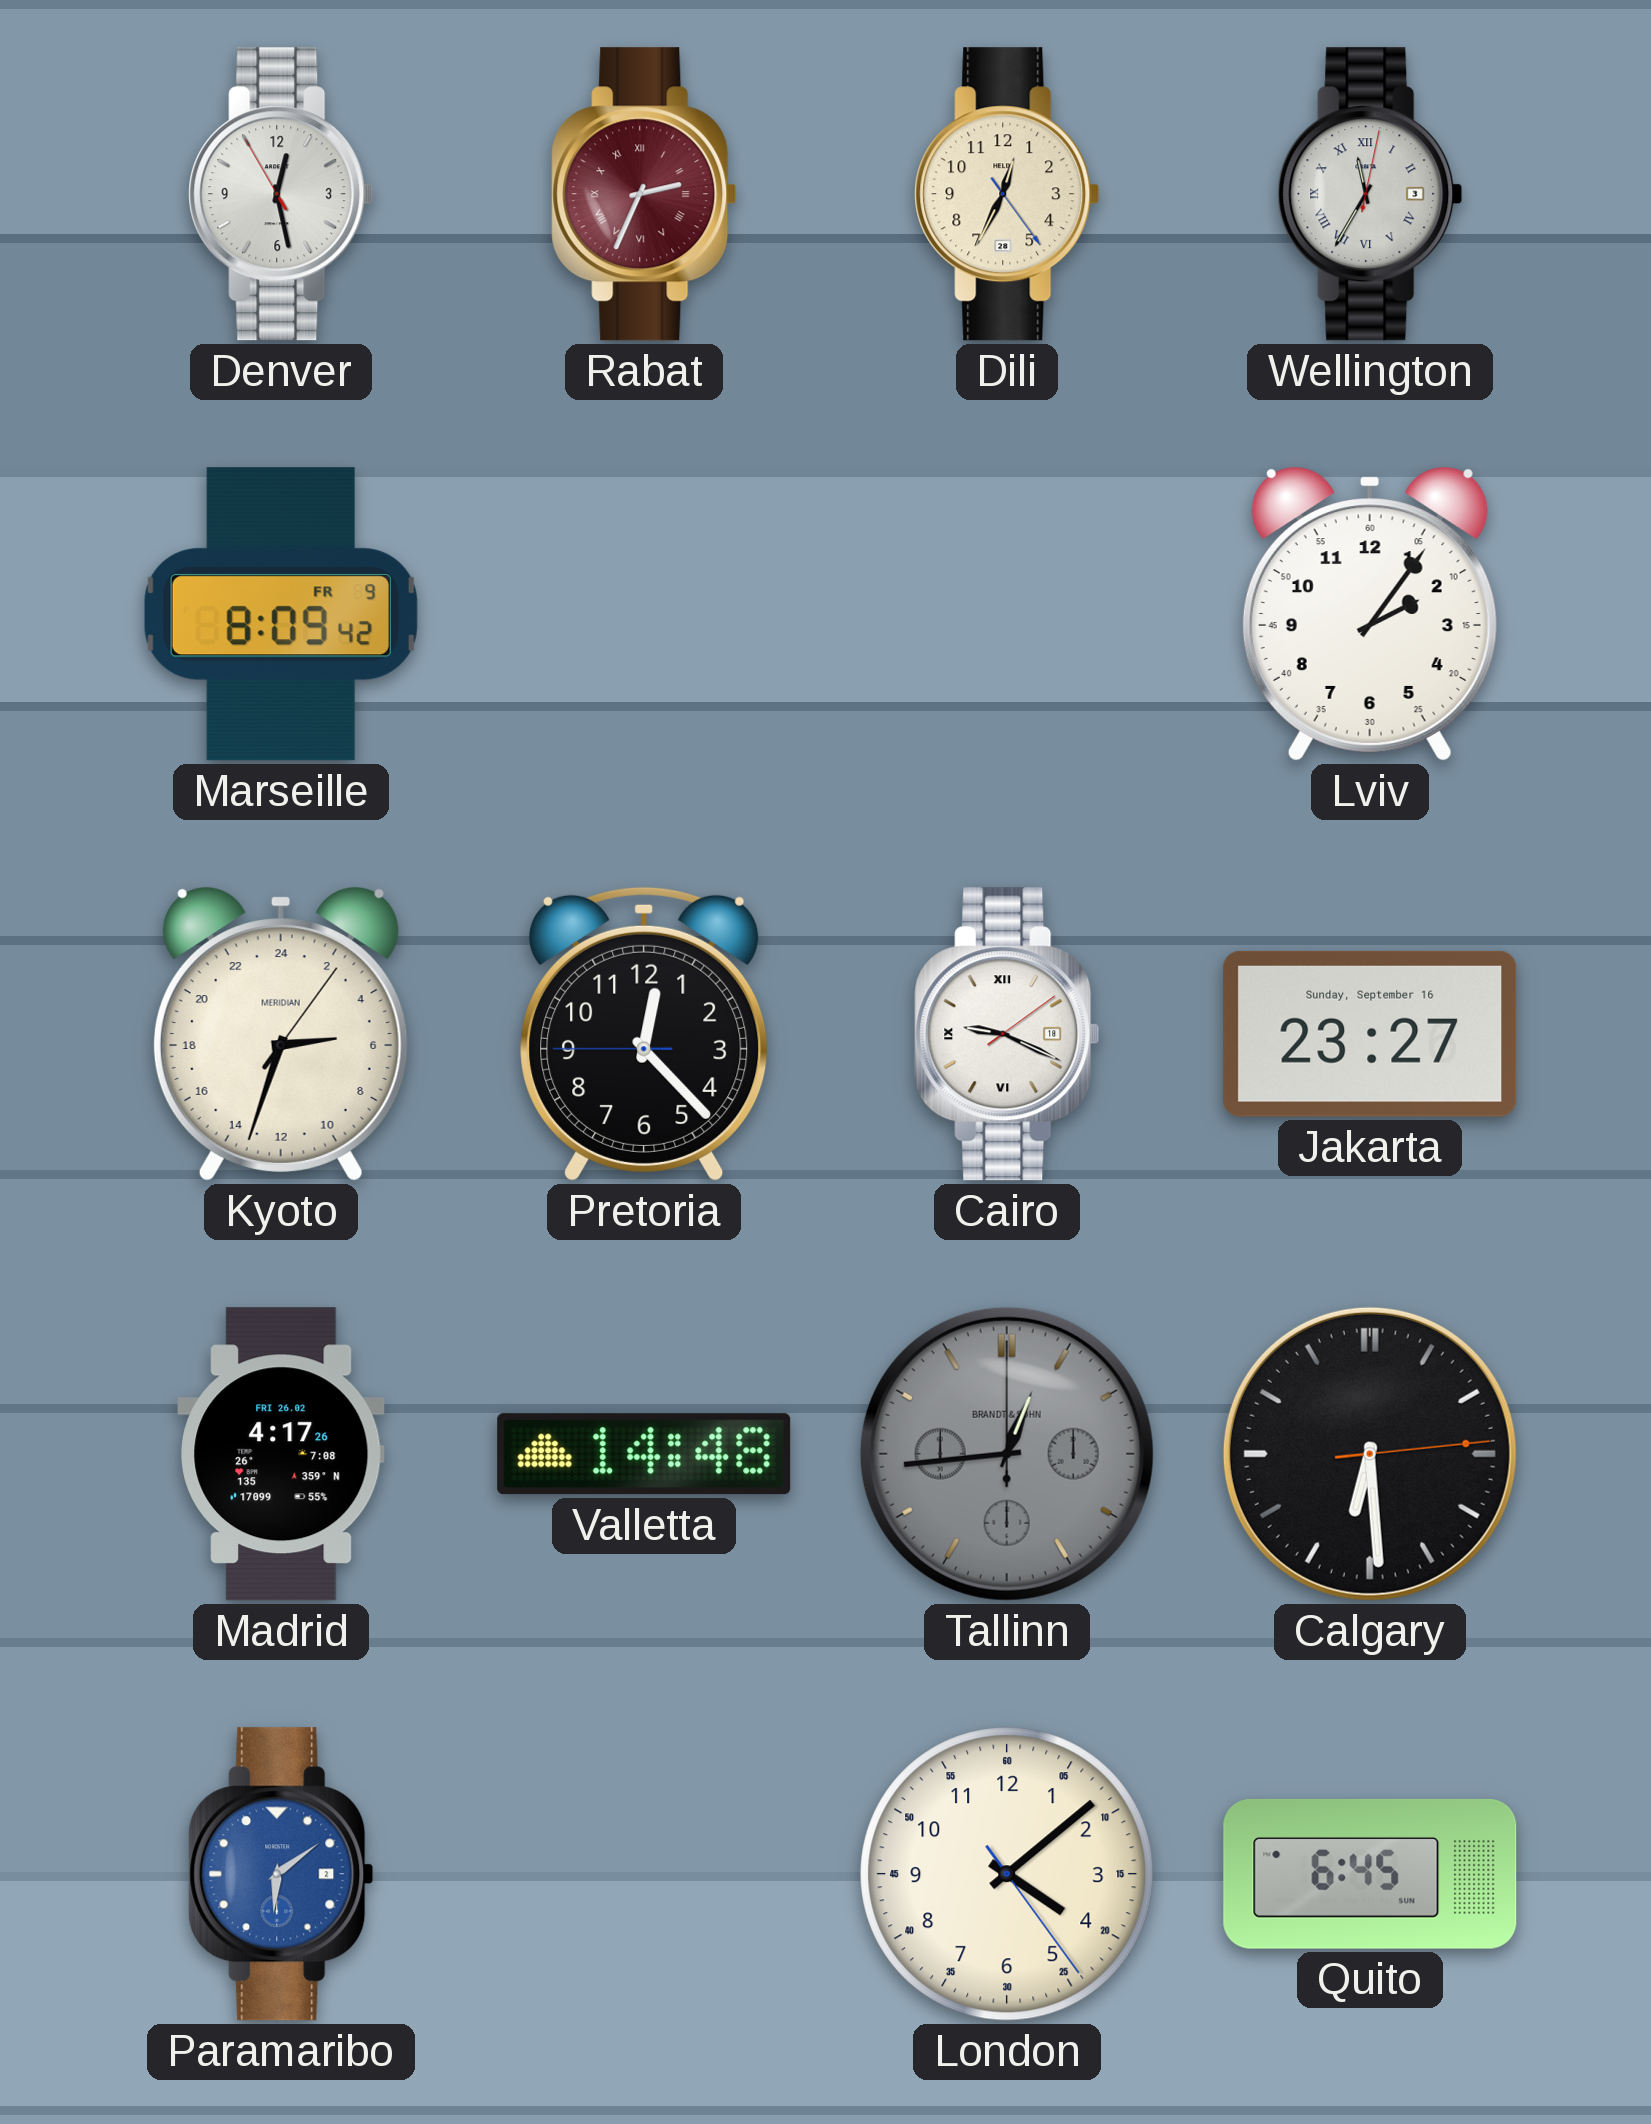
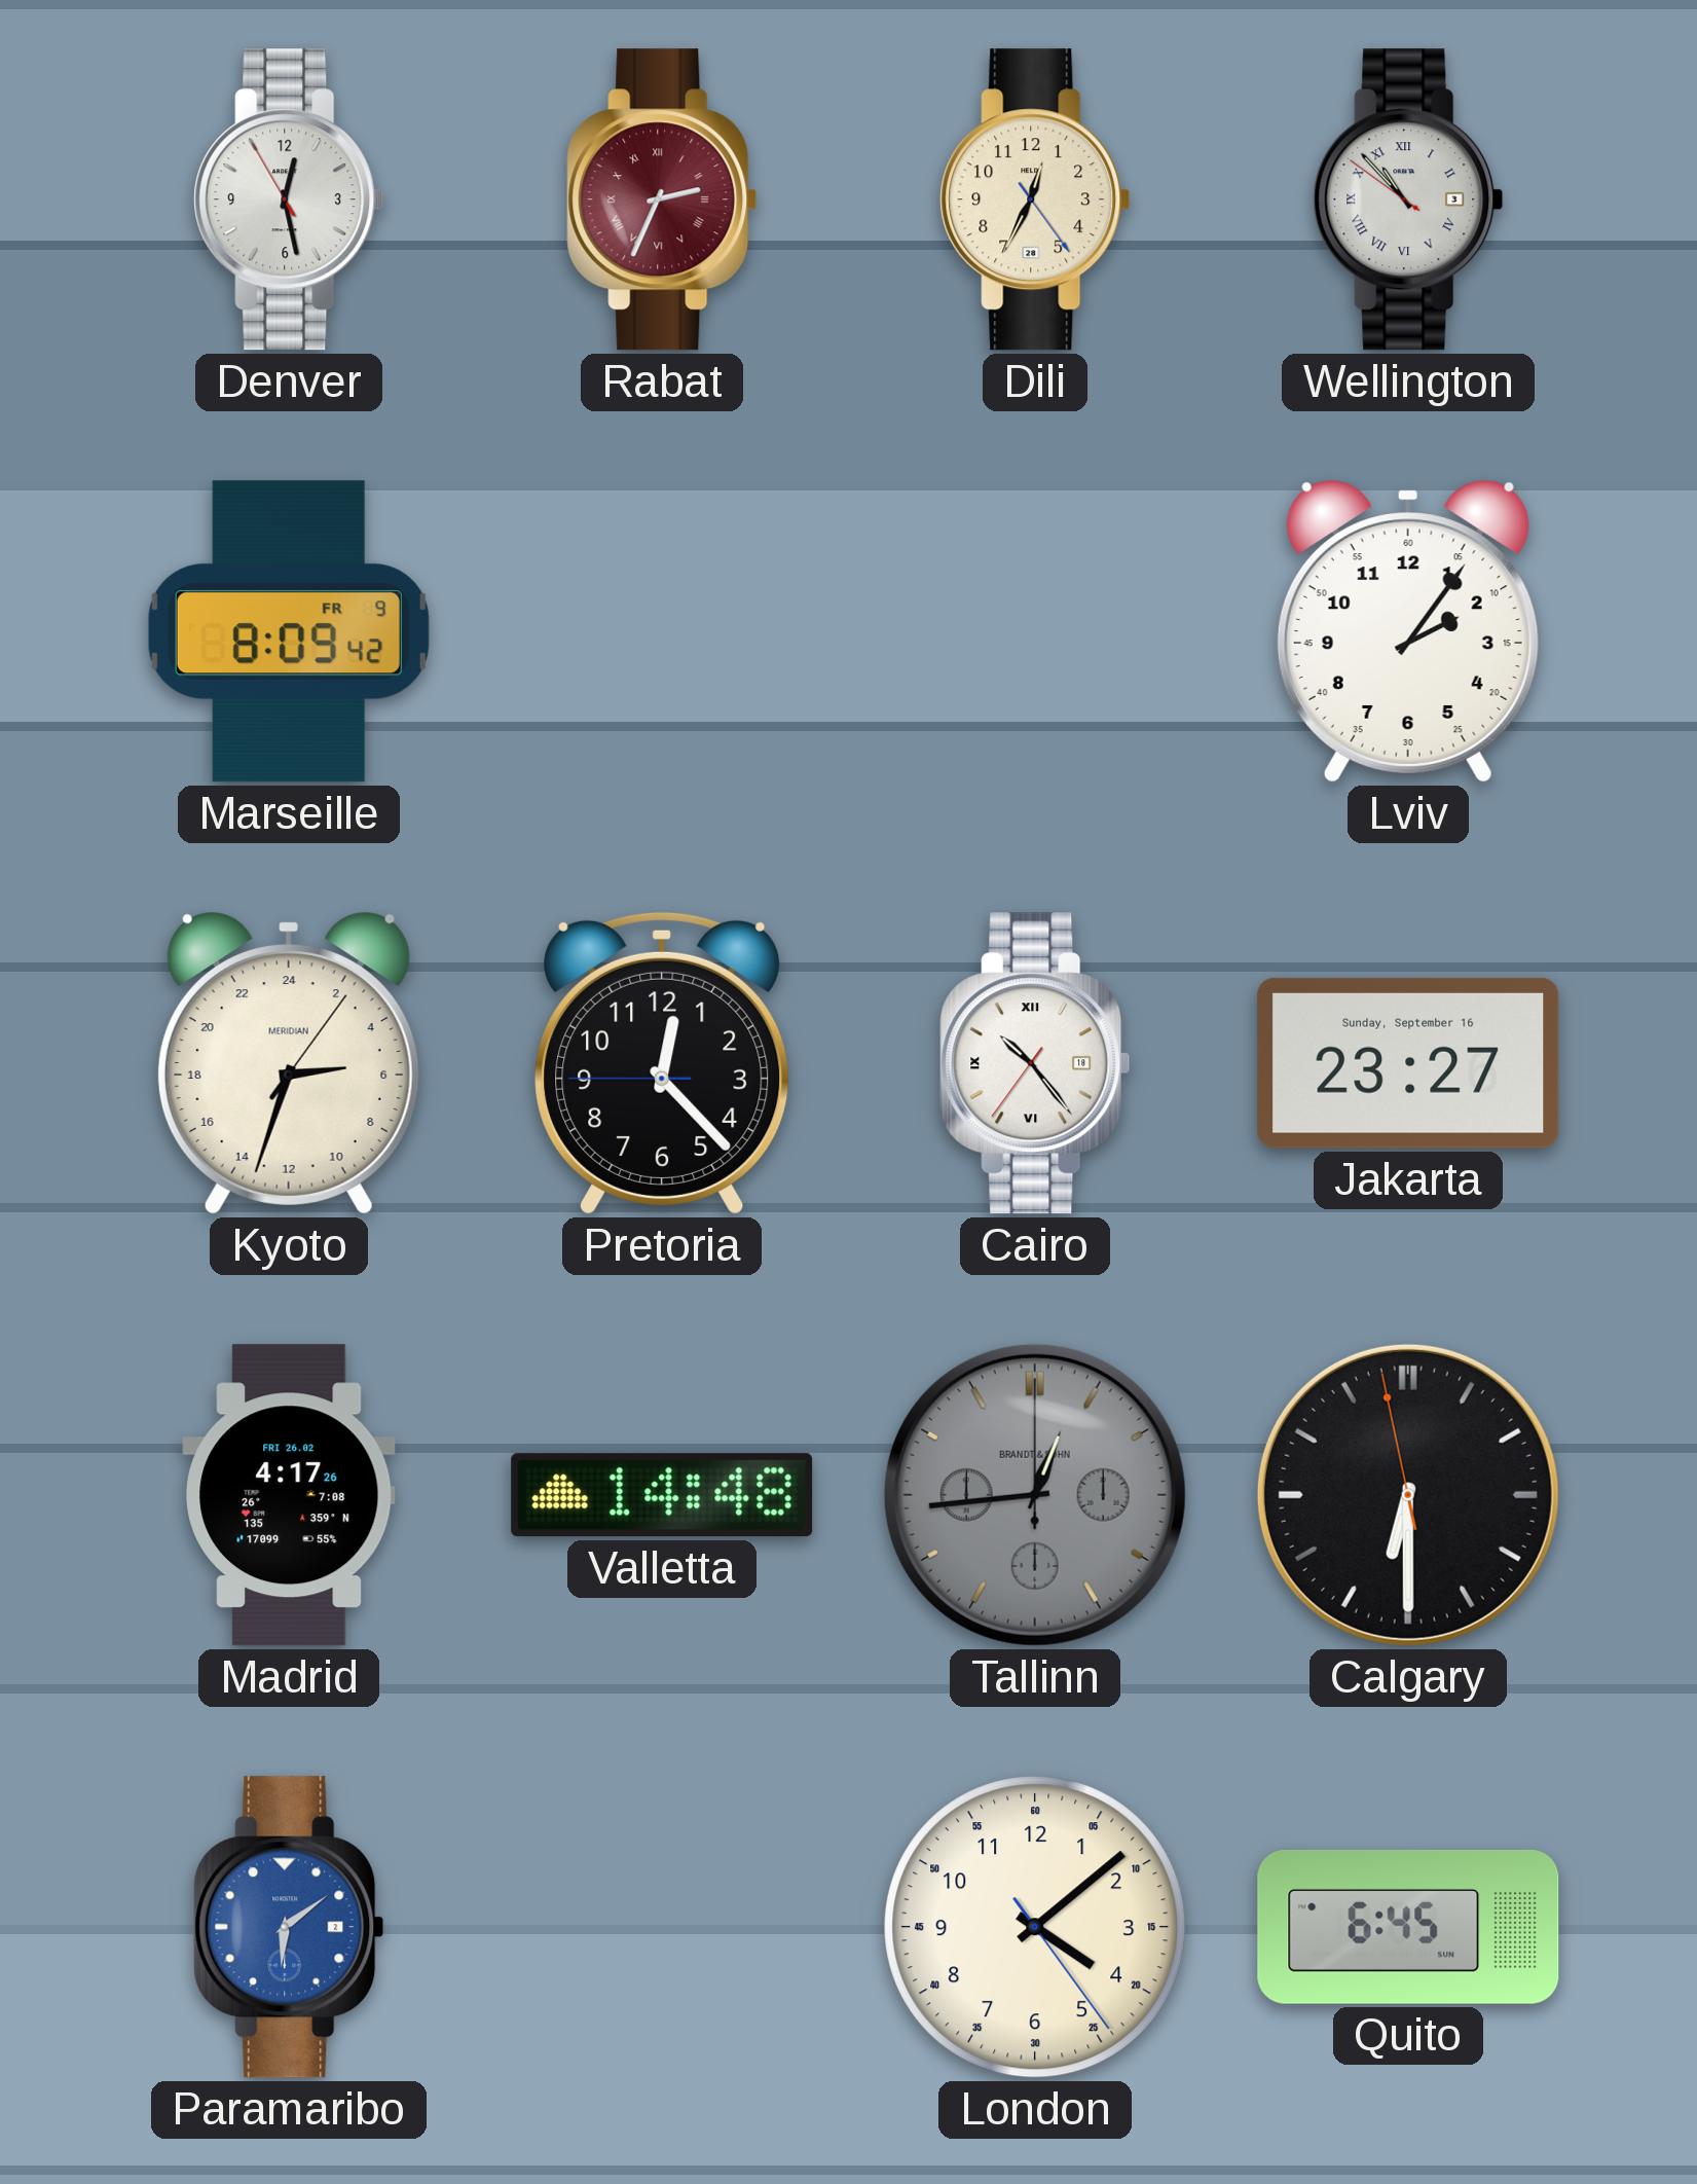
Wellington: 11:35 -> 10:52 (1408, 199)
Cairo: 9:19 -> 10:23 (1035, 1063)
Calgary: 6:29:14 -> 6:29:58 (1408, 1495)
